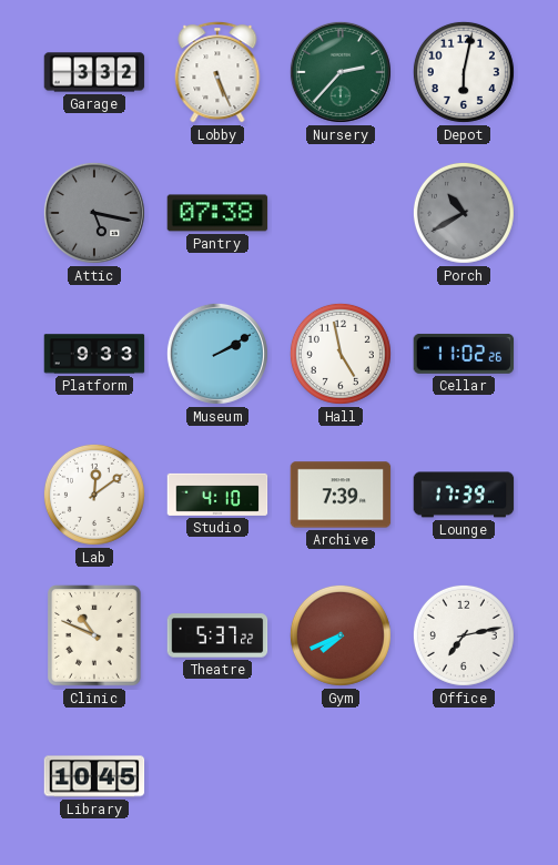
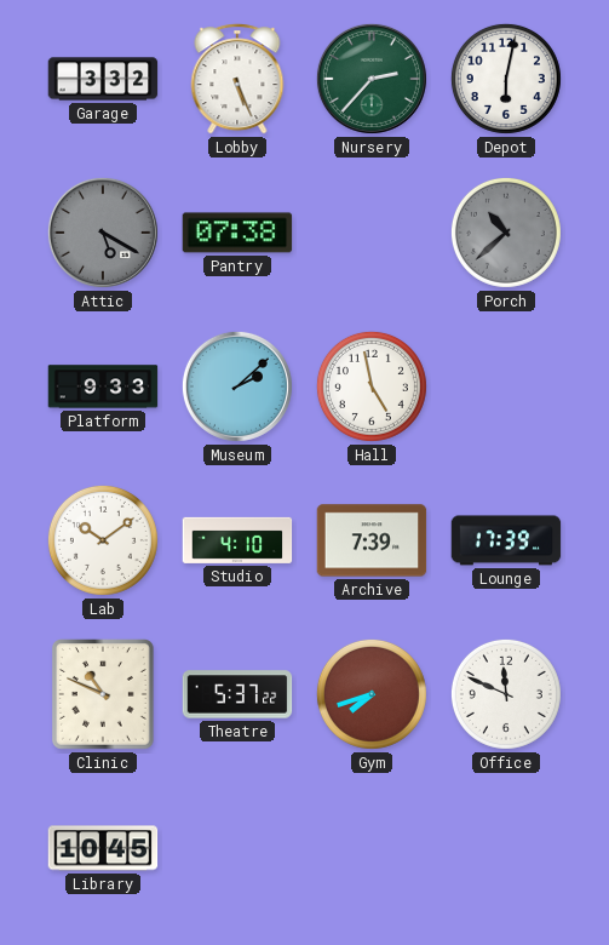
Attic: 5:17 -> 5:20 (103, 233)
Porch: 10:40 -> 10:38 (506, 233)
Museum: 2:10 -> 2:08 (237, 386)
Cellar: 11:02 -> none (464, 354)
Lab: 12:09 -> 10:09 (103, 540)
Gym: 7:41 -> 7:42 (372, 694)
Office: 7:13 -> 11:49 (506, 694)
